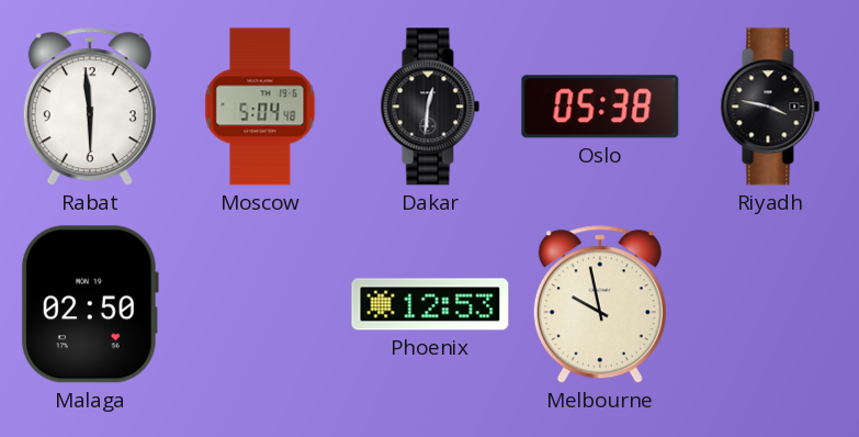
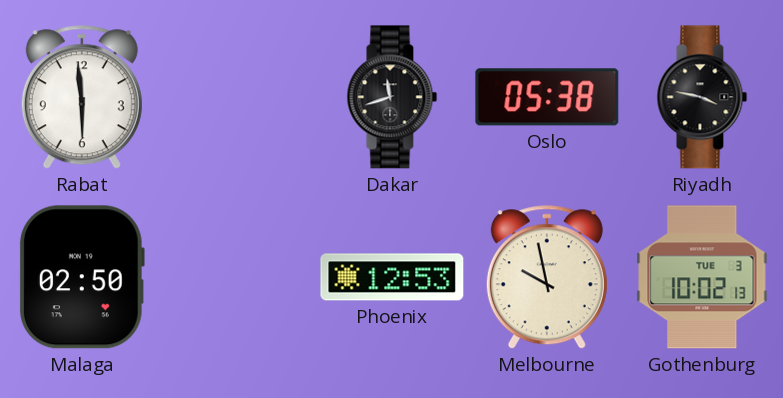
Moscow: 5:04 -> none (260, 107)
Dakar: 12:31 -> 11:42 (392, 97)
Gothenburg: none -> 10:02 (702, 277)
